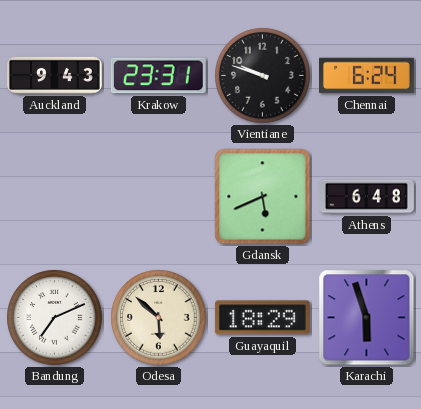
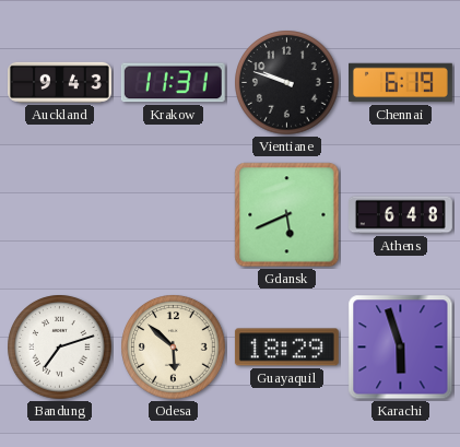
Krakow: 23:31 -> 11:31 (173, 83)
Chennai: 6:24 -> 6:19 (401, 83)
Bandung: 7:11 -> 7:12 (60, 348)
